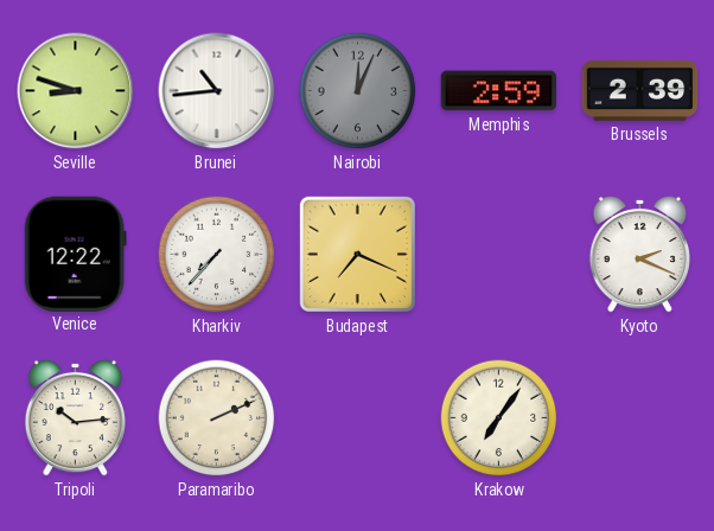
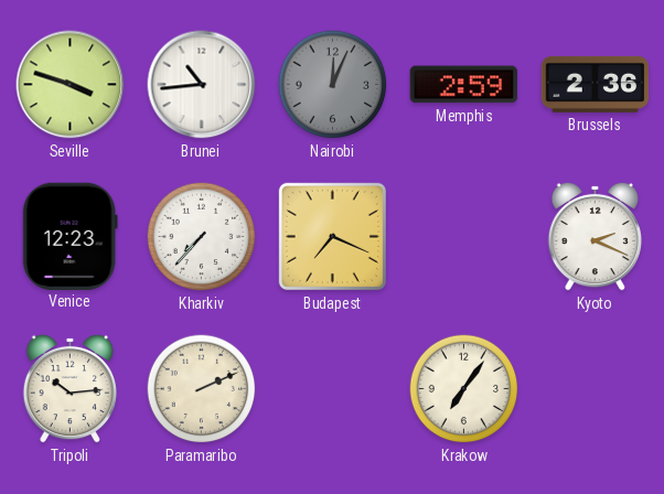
Seville: 8:48 -> 3:48 (71, 85)
Brussels: 2:39 -> 2:36 (596, 84)
Venice: 12:22 -> 12:23 (69, 236)
